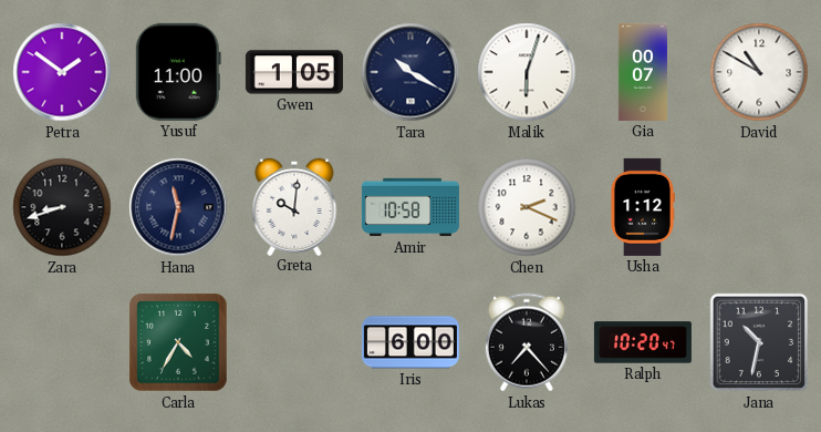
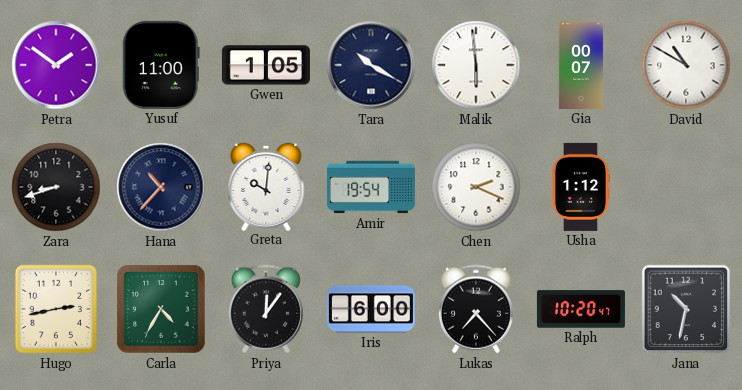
Malik: 6:03 -> 5:59 (476, 65)
Hana: 11:32 -> 10:37 (161, 187)
Amir: 10:58 -> 19:54 (371, 187)
Hugo: none -> 2:43 (56, 309)
Priya: none -> 12:06 (266, 309)
